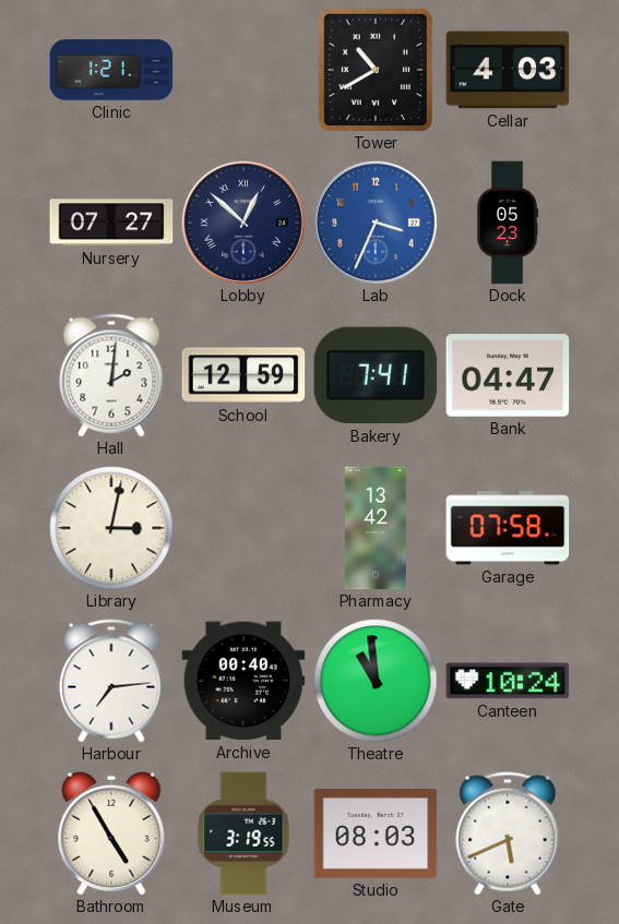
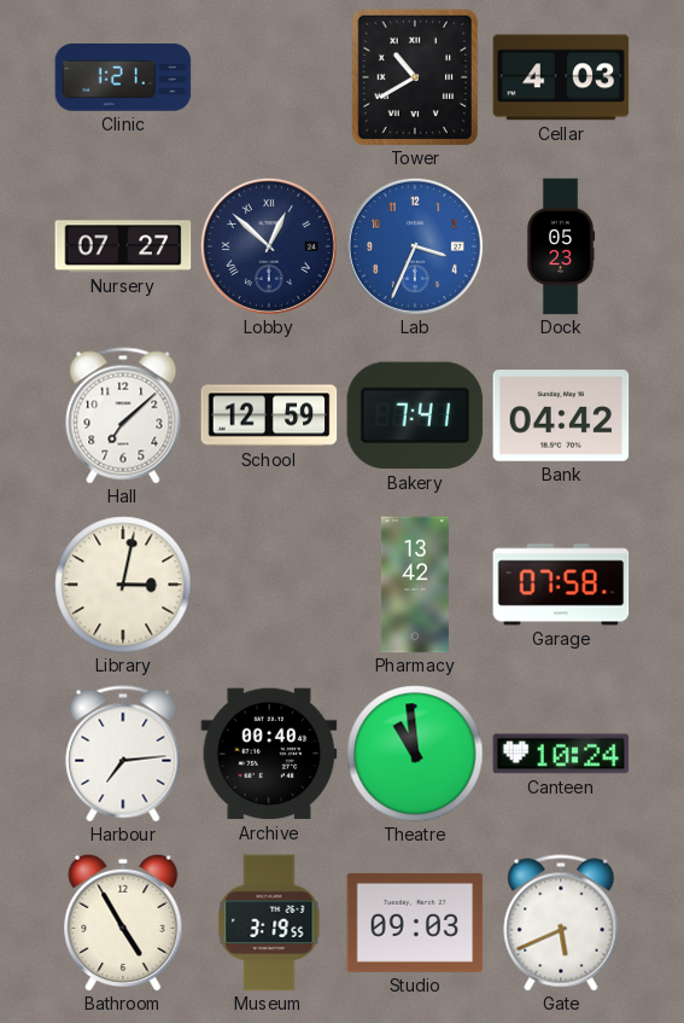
Hall: 2:01 -> 7:08 (123, 415)
Bank: 04:47 -> 04:42 (561, 415)
Studio: 08:03 -> 09:03 (415, 923)
